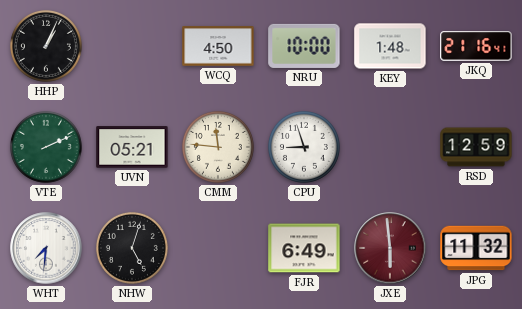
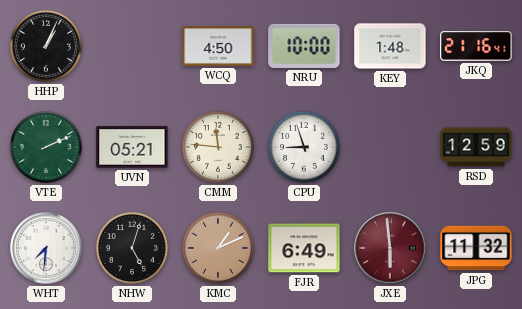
KMC: none -> 1:11 (218, 248)
